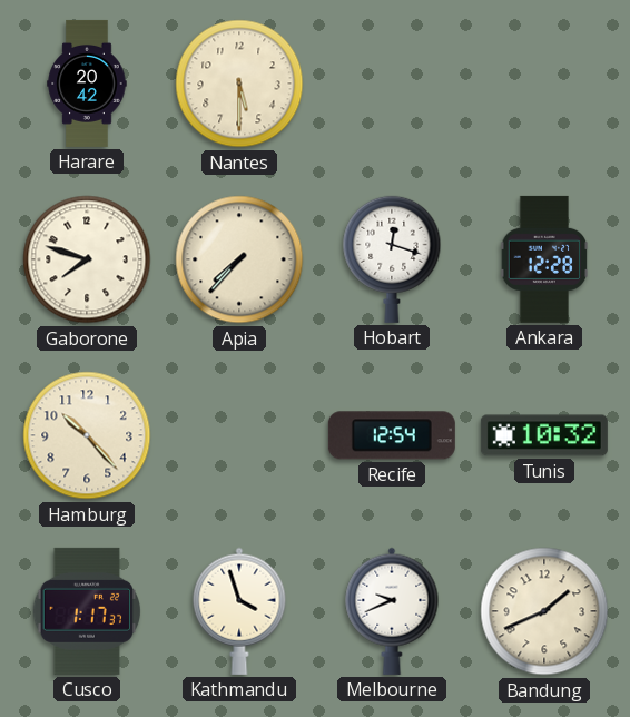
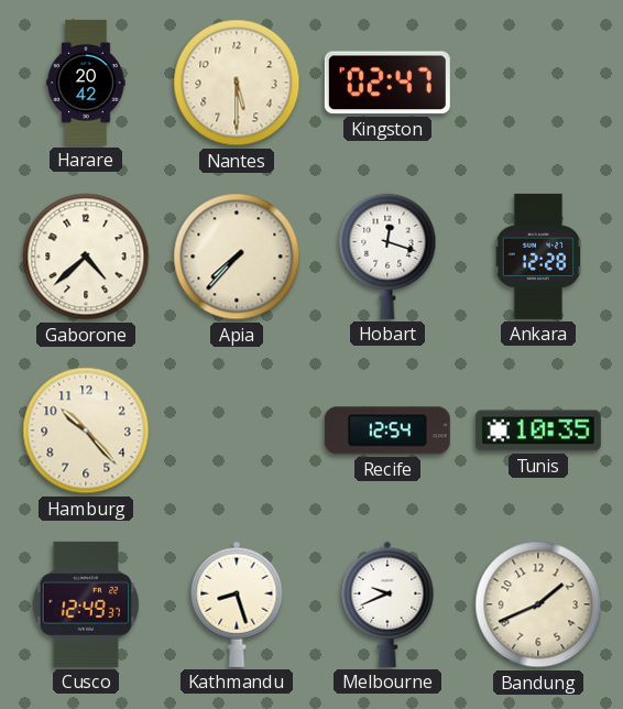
Kingston: none -> 02:47 (387, 83)
Gaborone: 7:48 -> 4:38 (86, 257)
Tunis: 10:32 -> 10:35 (538, 430)
Cusco: 1:17 -> 12:49 (85, 604)
Kathmandu: 3:57 -> 8:27 (237, 604)
